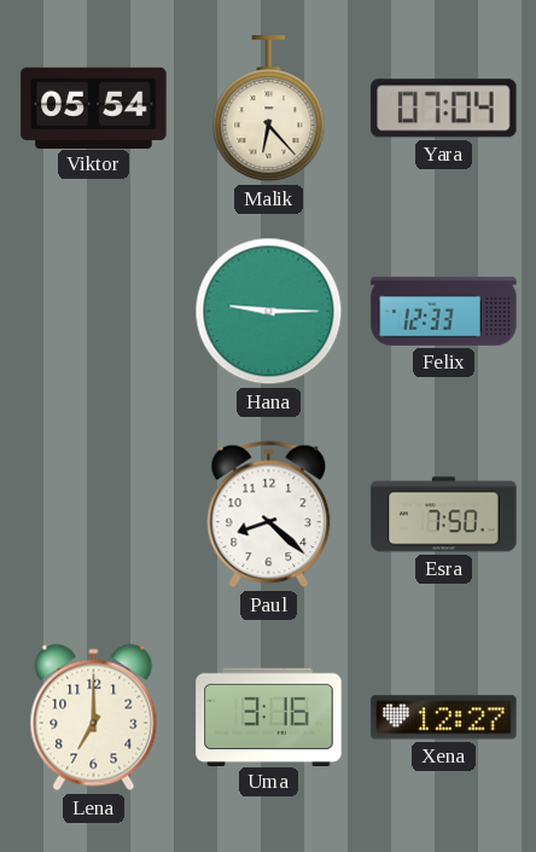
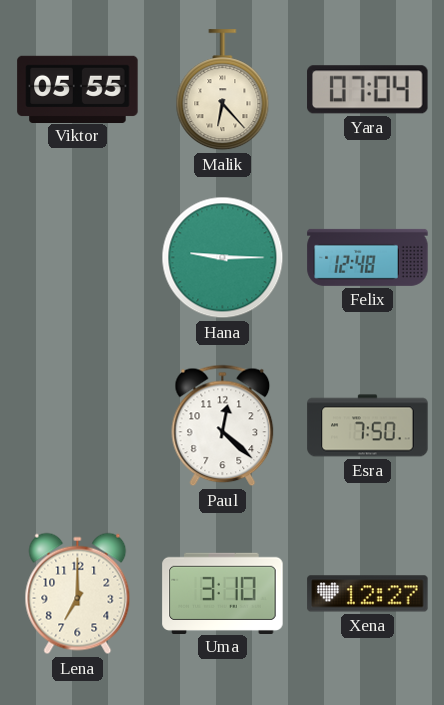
Viktor: 05:54 -> 05:55 (78, 89)
Felix: 12:33 -> 12:48 (368, 257)
Paul: 8:22 -> 12:22 (223, 426)
Uma: 3:16 -> 3:10 (223, 593)
